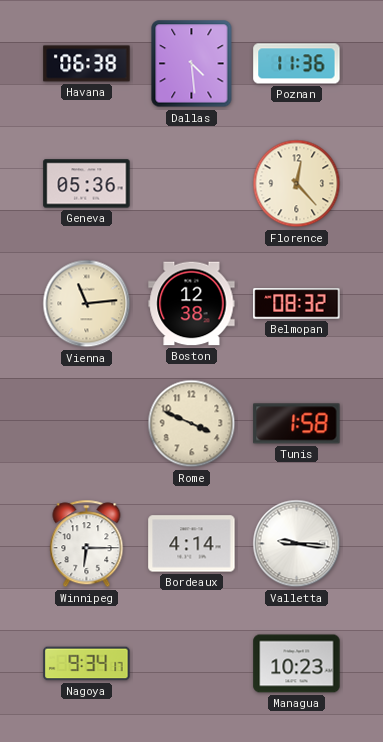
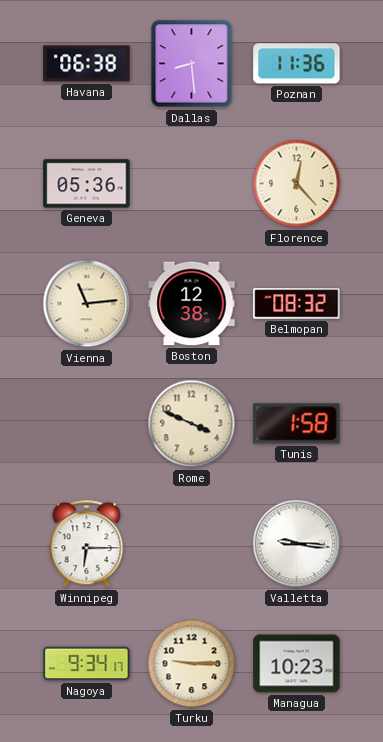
Dallas: 4:29 -> 8:29 (192, 64)
Bordeaux: 4:14 -> none (192, 544)
Turku: none -> 9:15 (192, 664)
